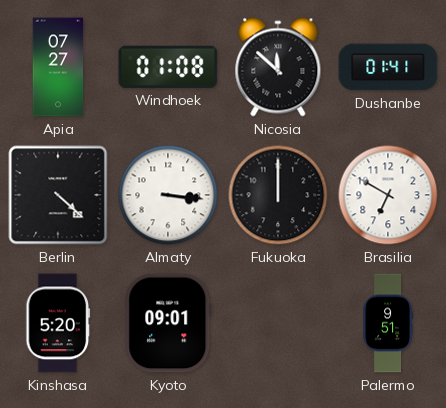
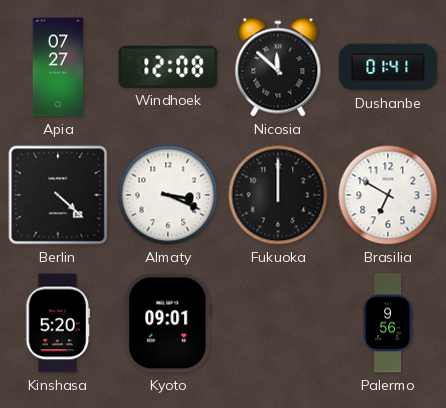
Windhoek: 01:08 -> 12:08 (168, 67)
Almaty: 3:16 -> 3:19 (168, 195)
Palermo: 9:51 -> 9:56 (388, 323)
